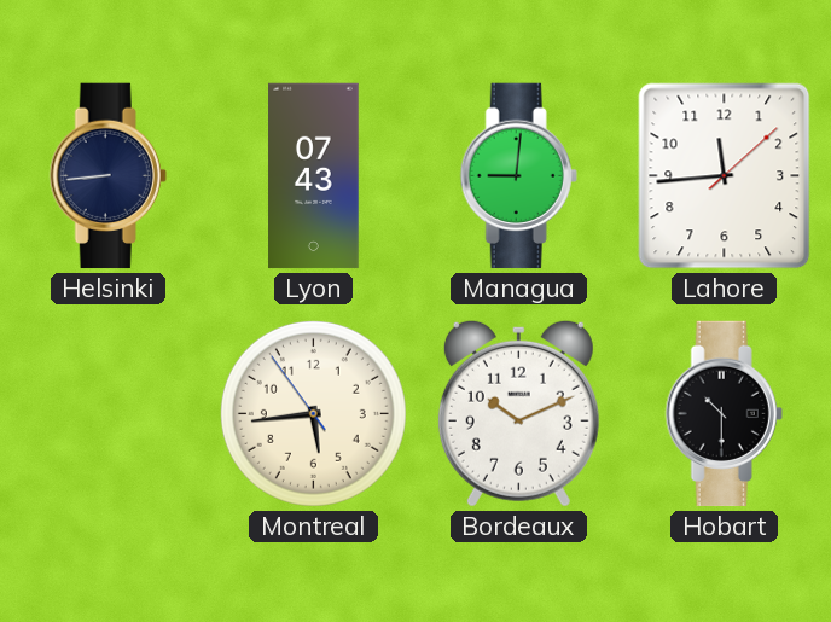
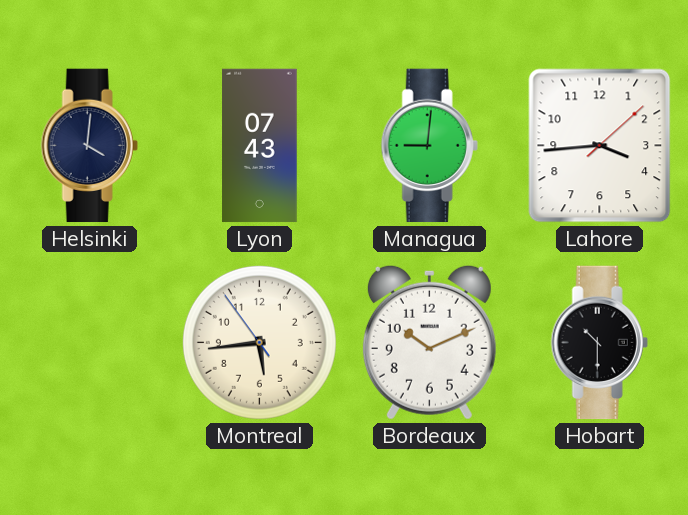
Helsinki: 8:44 -> 4:01 (89, 146)
Lahore: 11:44 -> 3:44 (600, 146)
